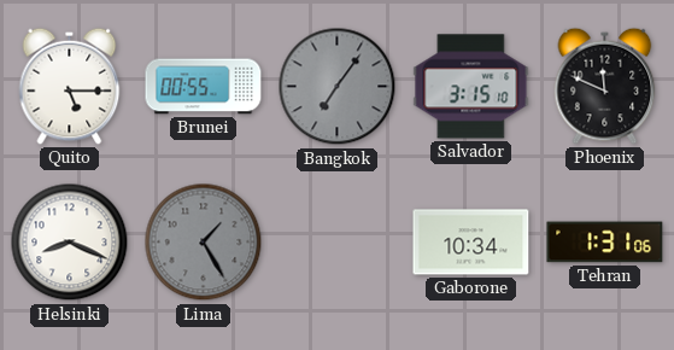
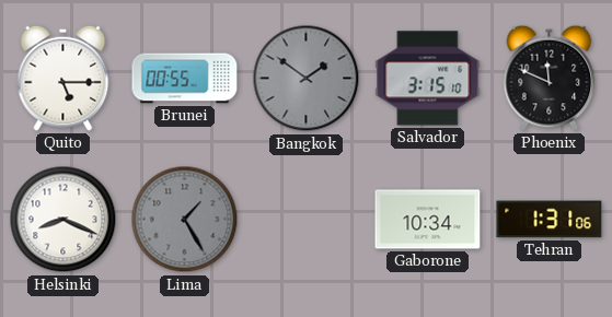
Bangkok: 7:06 -> 1:51 (307, 79)
